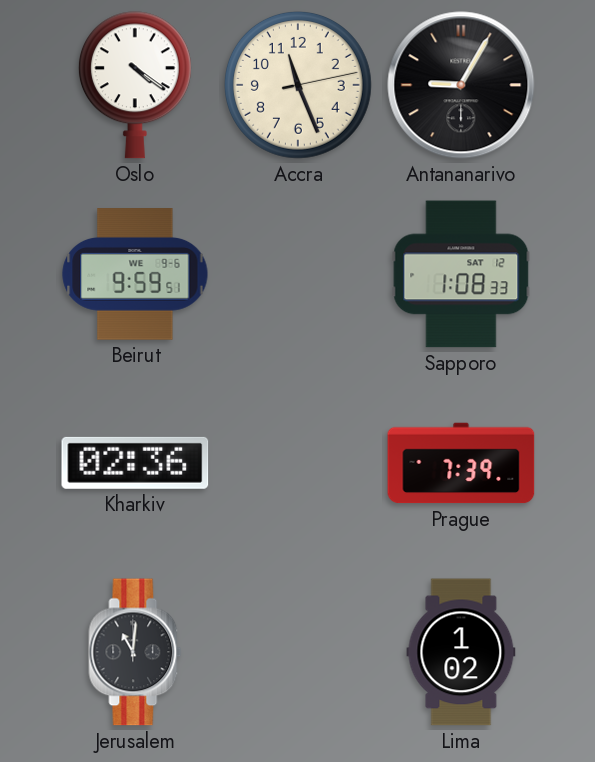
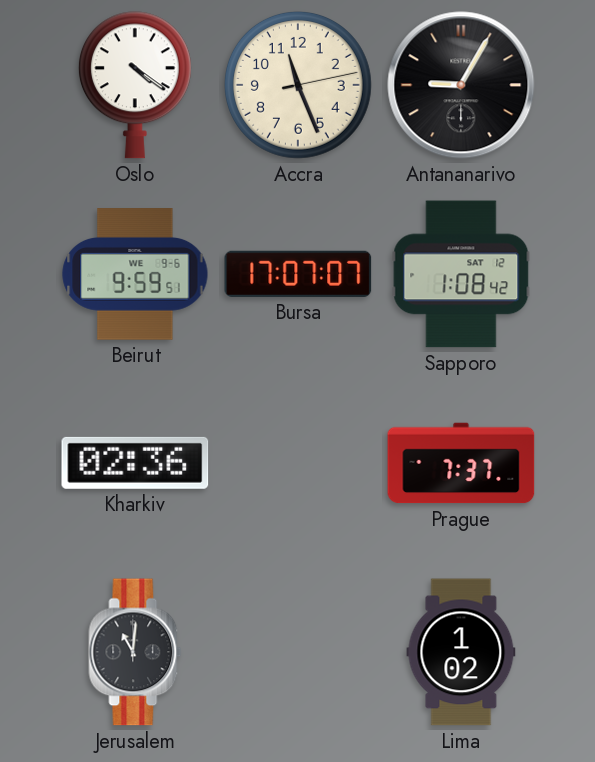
Bursa: none -> 17:07 (298, 274)
Sapporo: 1:08:33 -> 1:08:42 (461, 274)
Prague: 7:39 -> 7:37 (461, 463)
